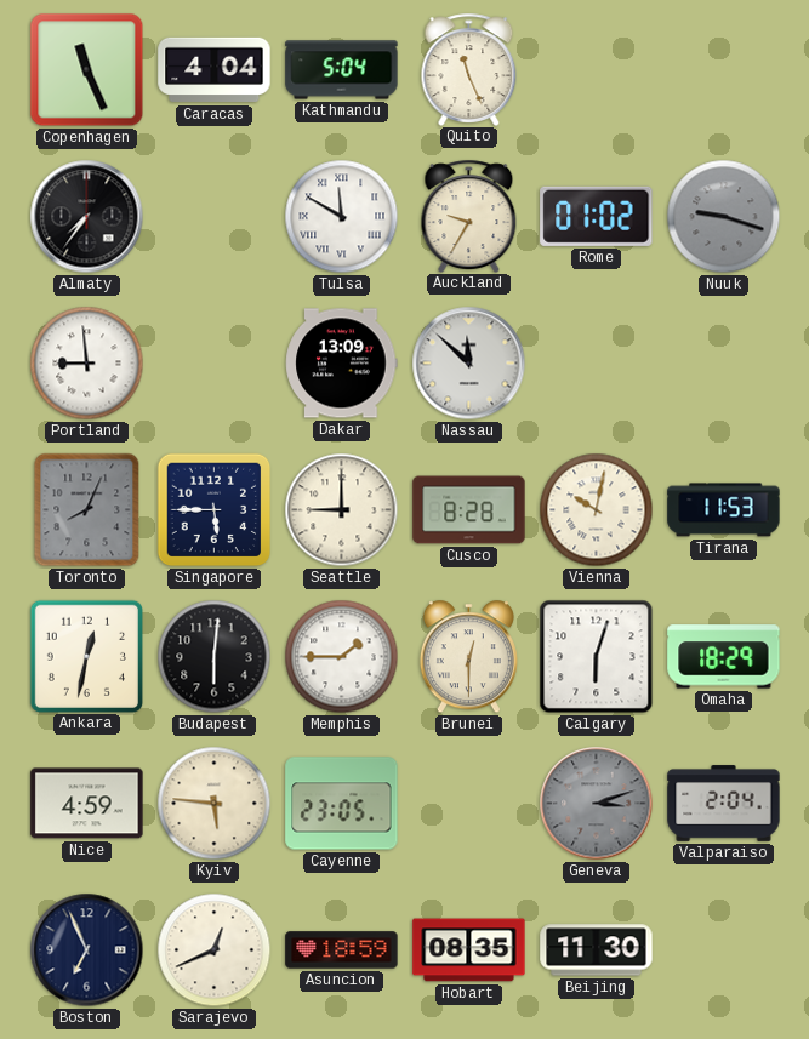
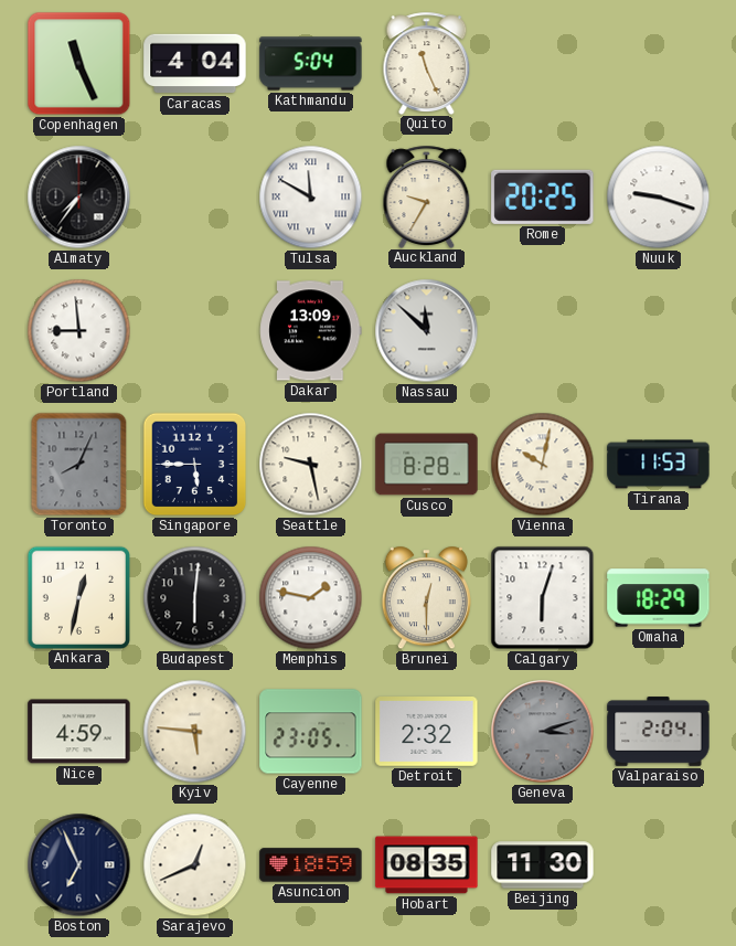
Rome: 01:02 -> 20:25 (543, 196)
Nuuk dial: grey -> white (659, 198)
Seattle: 9:00 -> 9:28 (311, 465)
Memphis: 1:45 -> 1:47 (311, 598)
Detroit: none -> 2:32 (427, 732)
